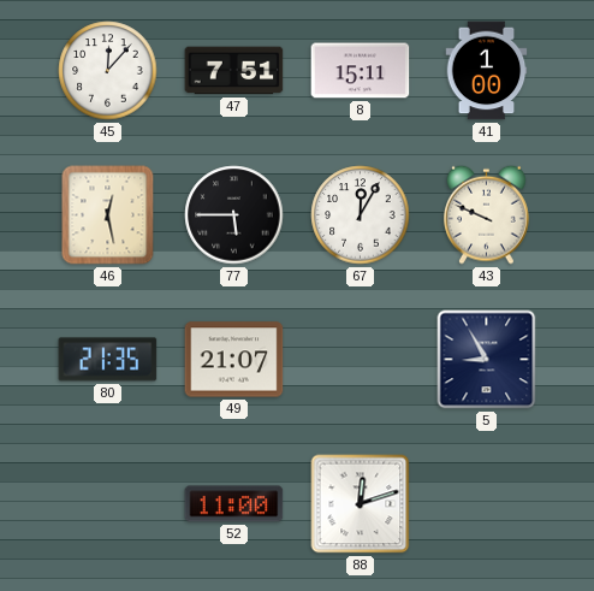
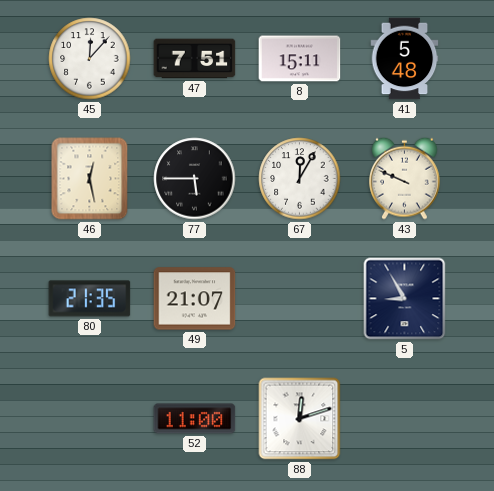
41: 1:00 -> 5:48 (405, 59)
